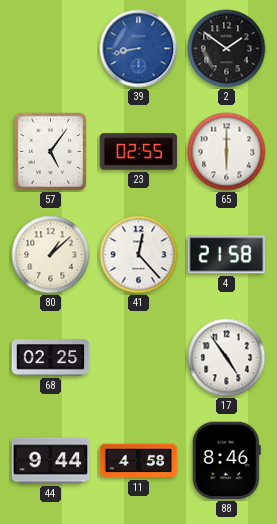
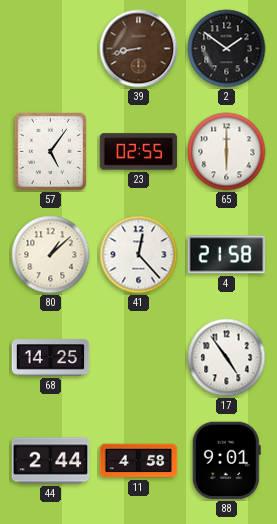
39 dial: blue -> brown (139, 49)
68: 02:25 -> 14:25 (51, 358)
44: 9:44 -> 2:44 (51, 461)
88: 8:46 -> 9:01 (226, 461)
